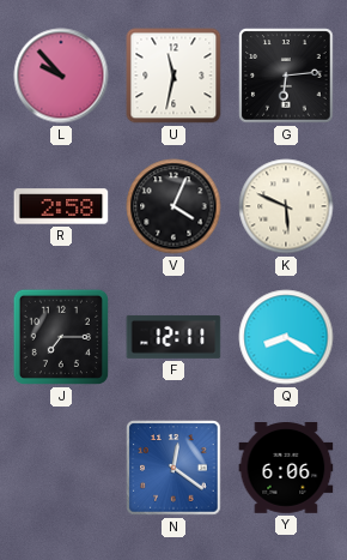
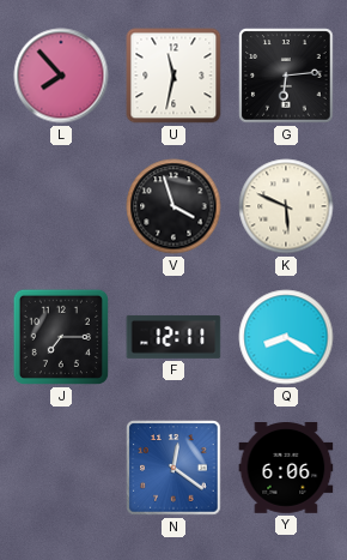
L: 9:53 -> 7:53 (61, 76)
R: 2:58 -> none (61, 206)
V: 4:04 -> 3:57 (173, 206)
